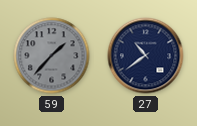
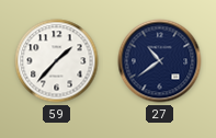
59 dial: grey -> white (57, 61)
